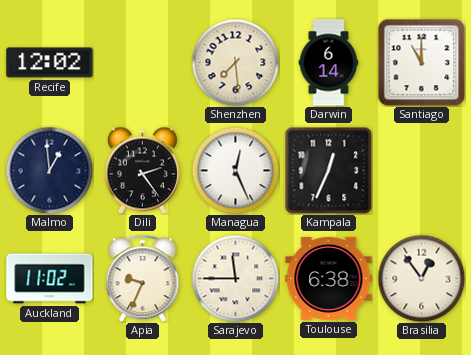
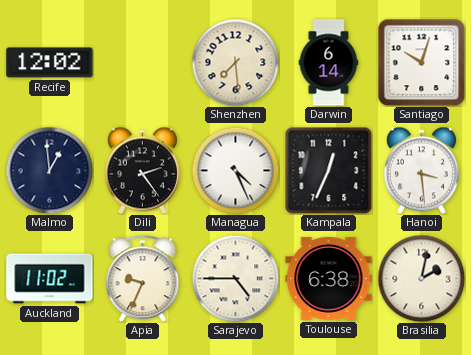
Santiago: 11:00 -> 10:03 (421, 62)
Managua: 12:26 -> 4:26 (235, 170)
Hanoi: none -> 3:29 (421, 170)
Sarajevo: 11:45 -> 4:45 (235, 278)
Brasilia: 12:54 -> 2:02 (421, 278)
